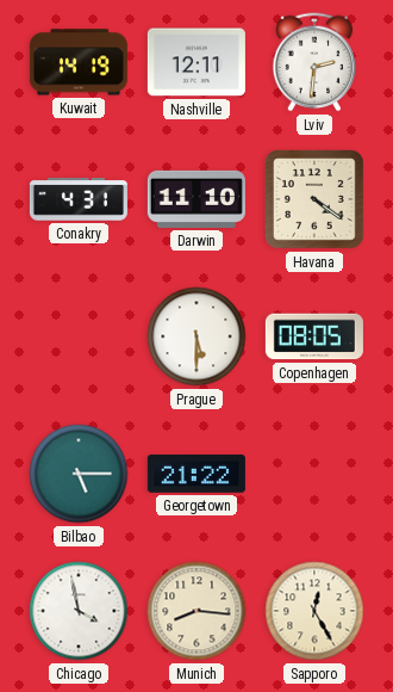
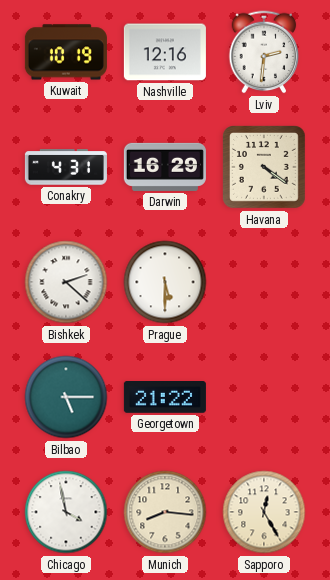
Kuwait: 14:19 -> 10:19 (66, 52)
Nashville: 12:11 -> 12:16 (165, 52)
Darwin: 11:10 -> 16:29 (165, 167)
Bishkek: none -> 2:22 (66, 282)
Copenhagen: 08:05 -> none (314, 336)
